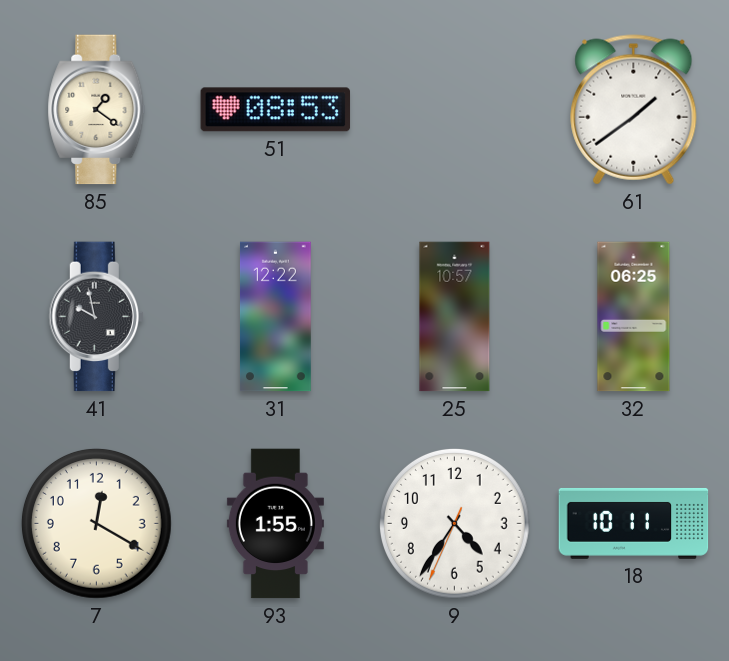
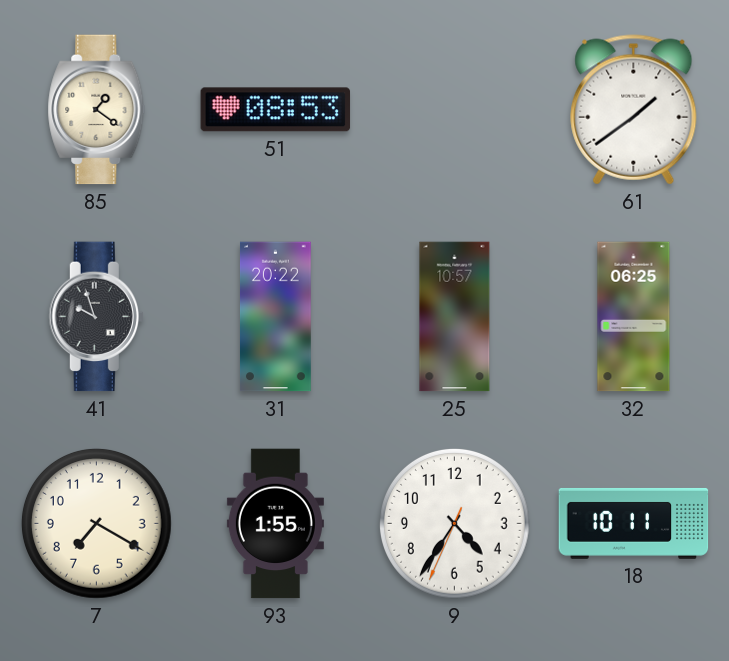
41: 9:58 -> 9:57 (96, 317)
31: 12:22 -> 20:22 (275, 317)
7: 12:20 -> 7:20 (96, 523)
